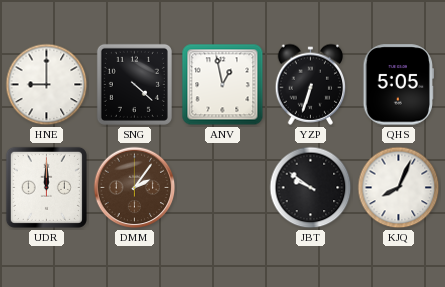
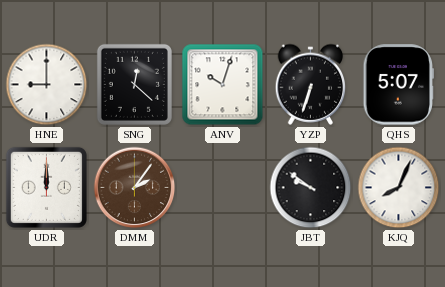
SNG: 4:22 -> 12:22 (134, 84)
ANV: 12:58 -> 10:03 (223, 85)
QHS: 5:05 -> 5:07 (398, 85)
